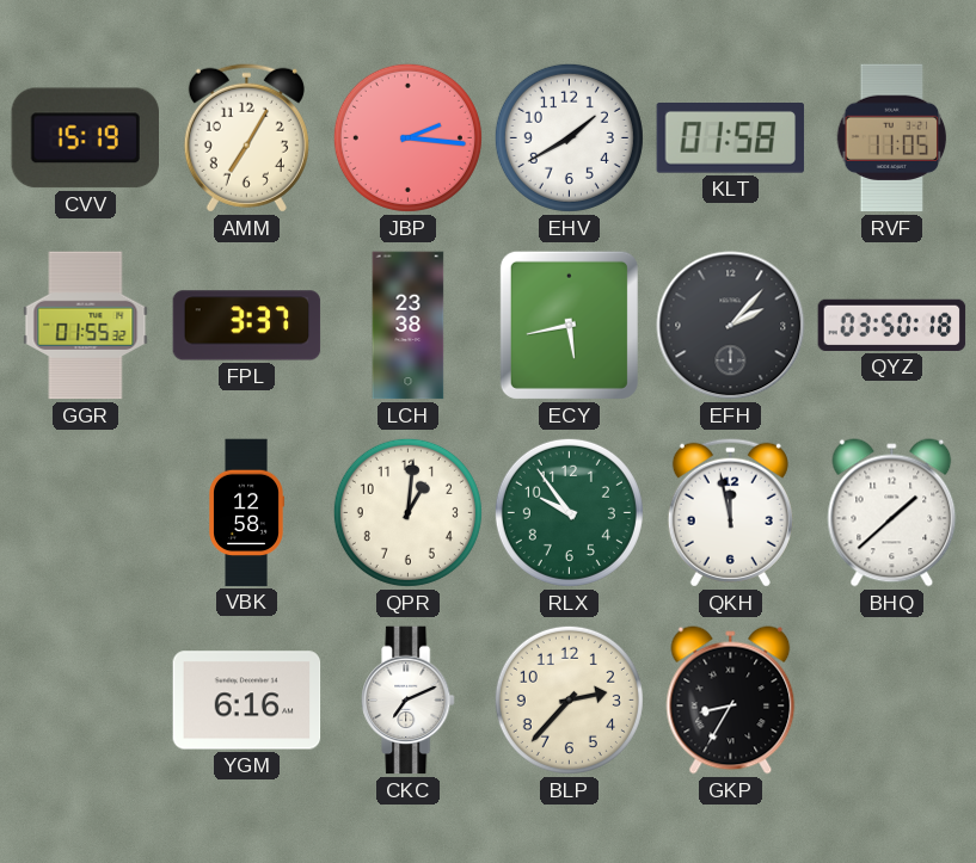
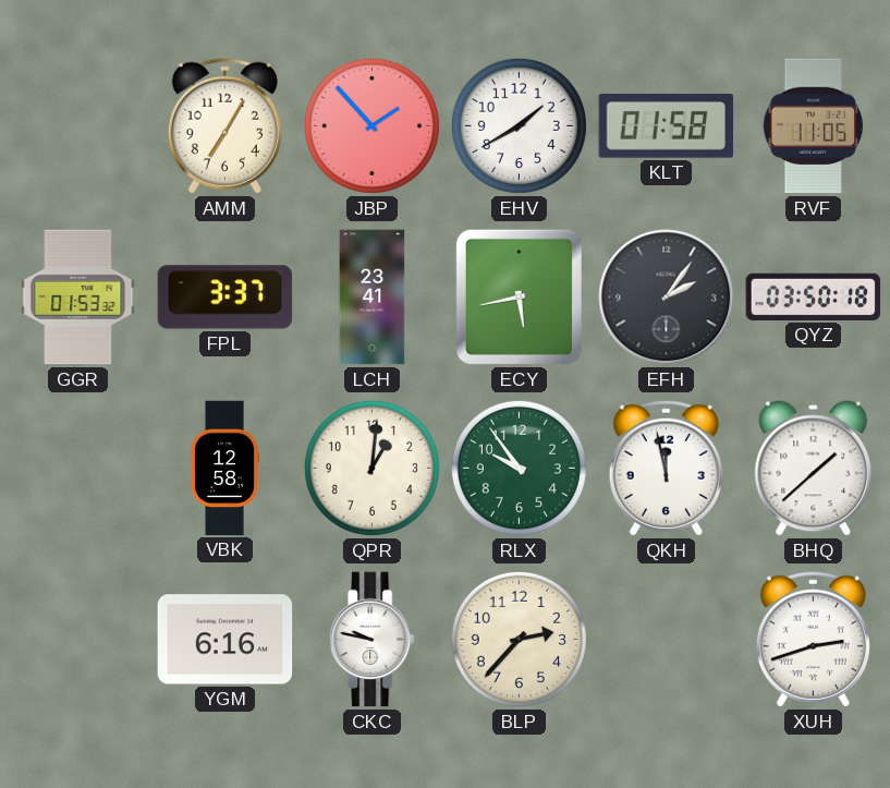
CVV: 15:19 -> none (85, 138)
JBP: 2:16 -> 1:53 (371, 125)
GGR: 01:55 -> 01:53 (78, 298)
LCH: 23:38 -> 23:41 (373, 298)
EFH: 2:07 -> 2:06 (667, 298)
CKC: 7:11 -> 9:47 (373, 640)
GKP: 8:35 -> none (731, 701)
XUH: none -> 2:42 (813, 639)
